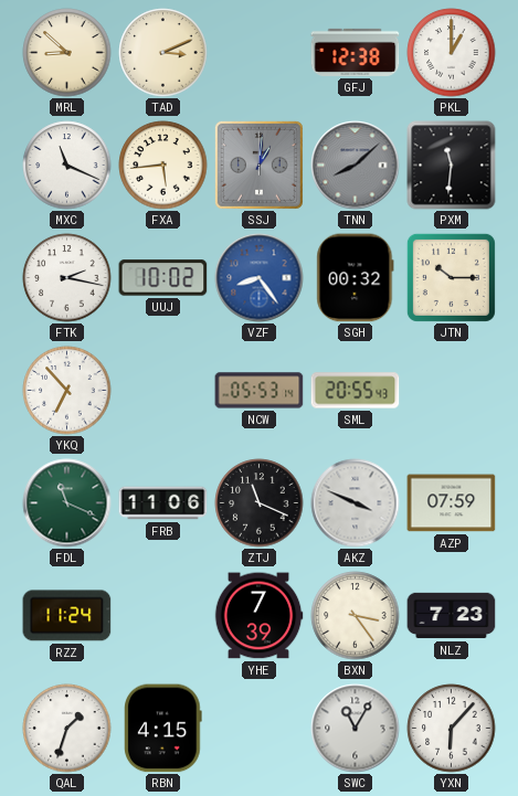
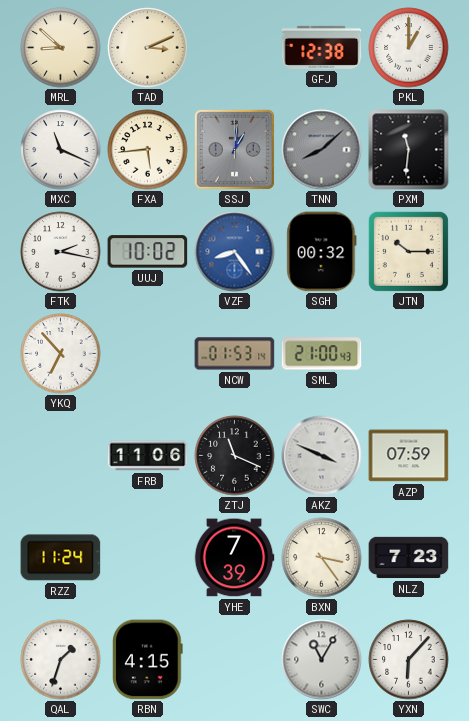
NCW: 05:53 -> 01:53 (235, 354)
SML: 20:55 -> 21:00 (322, 354)
FDL: 11:19 -> none (67, 503)
